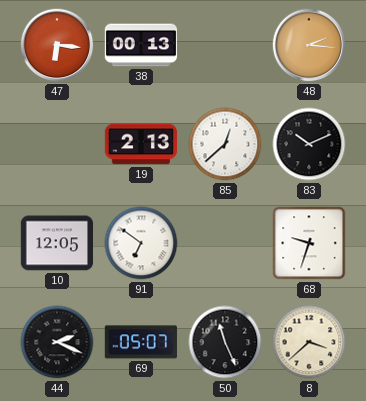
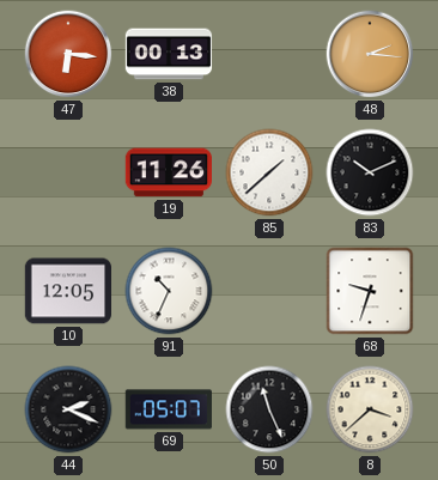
19: 2:13 -> 11:26 (169, 172)
85: 12:38 -> 1:38 (269, 172)
91: 6:51 -> 10:34 (169, 291)
